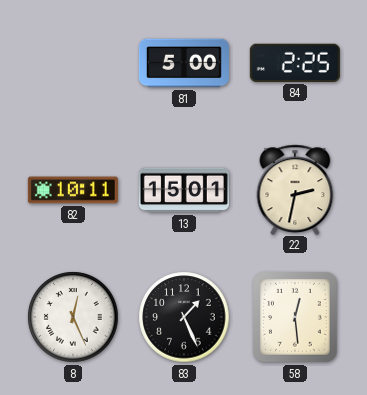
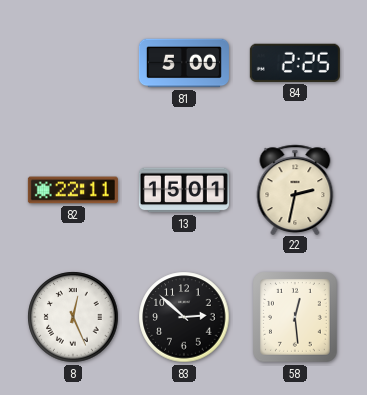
82: 10:11 -> 22:11 (73, 190)
83: 1:26 -> 2:52 (184, 317)
